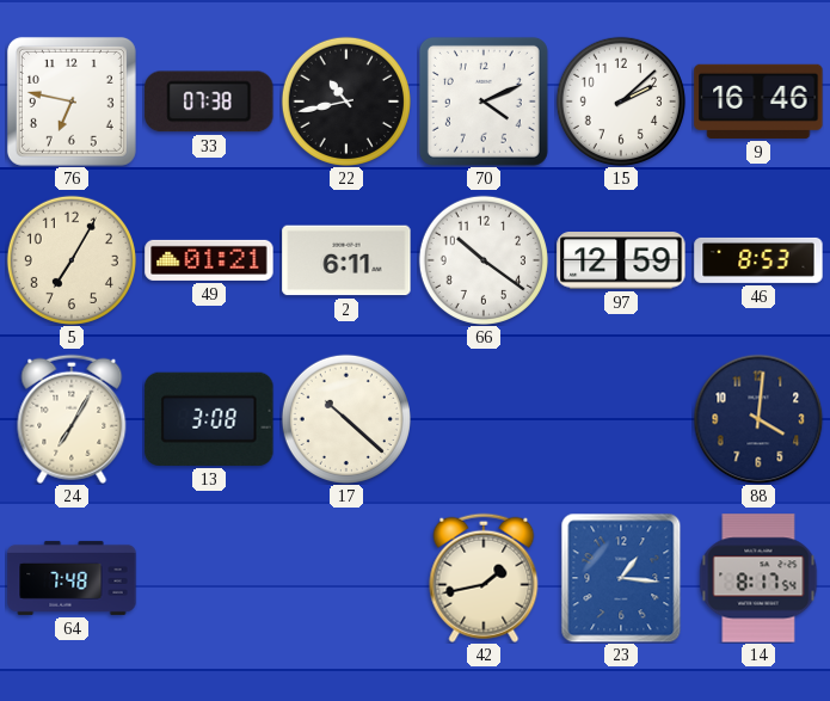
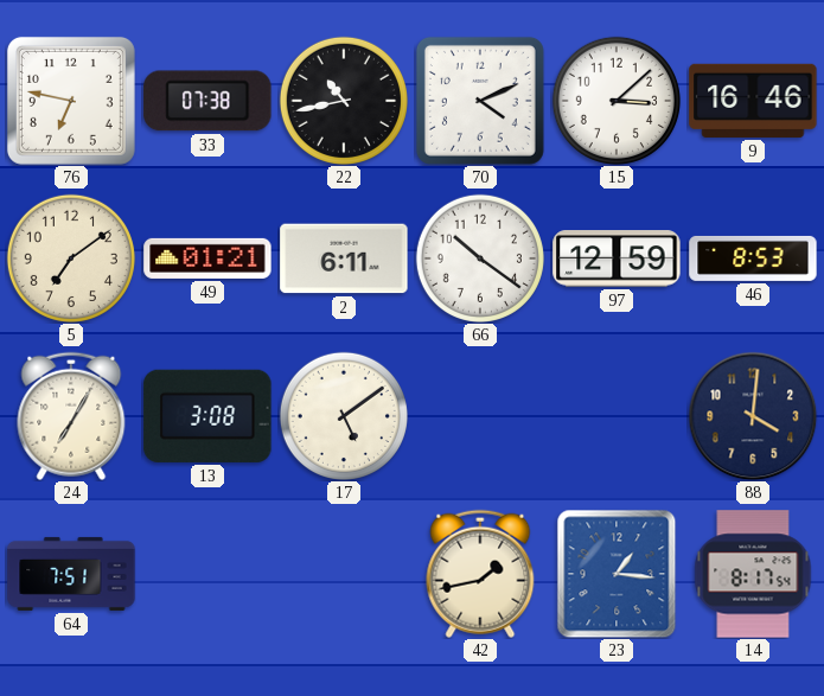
15: 2:08 -> 3:08 (617, 101)
5: 7:05 -> 7:09 (71, 258)
17: 10:22 -> 5:09 (344, 416)
64: 7:48 -> 7:51 (71, 574)
